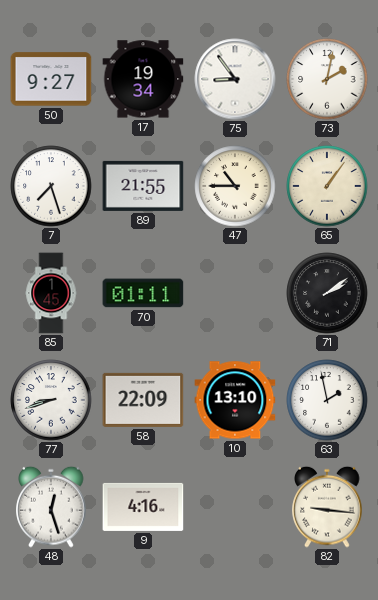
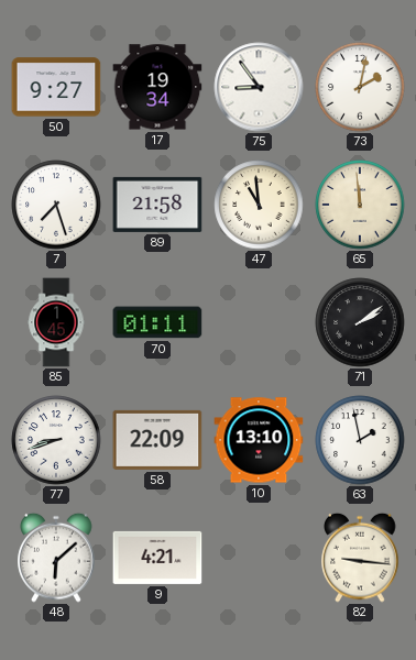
89: 21:55 -> 21:58 (157, 205)
47: 10:45 -> 10:59 (259, 205)
65: 1:06 -> 11:59 (360, 205)
48: 12:27 -> 6:08 (56, 558)
9: 4:16 -> 4:21 (157, 558)
